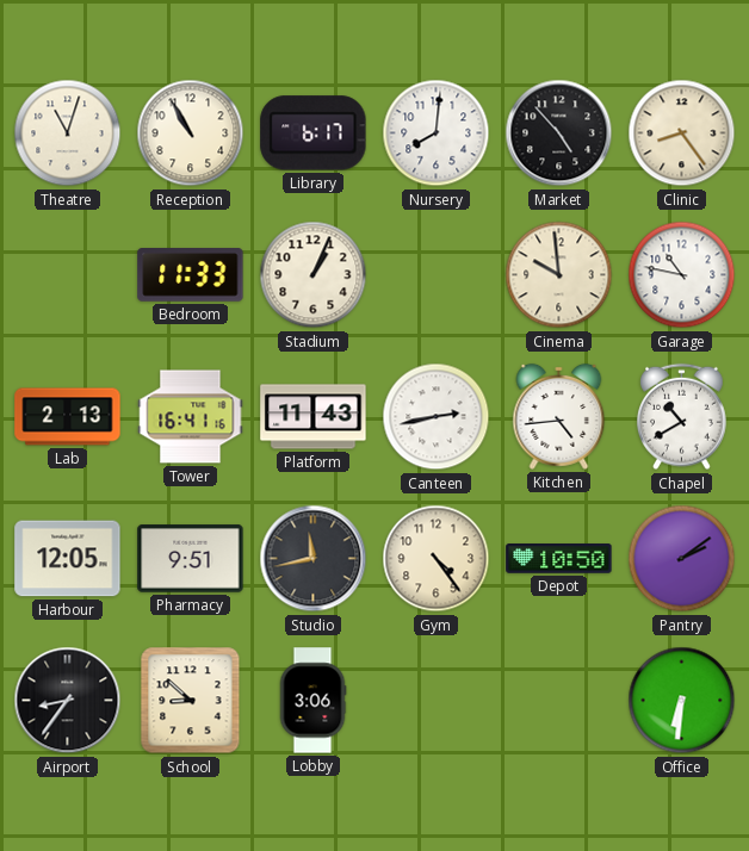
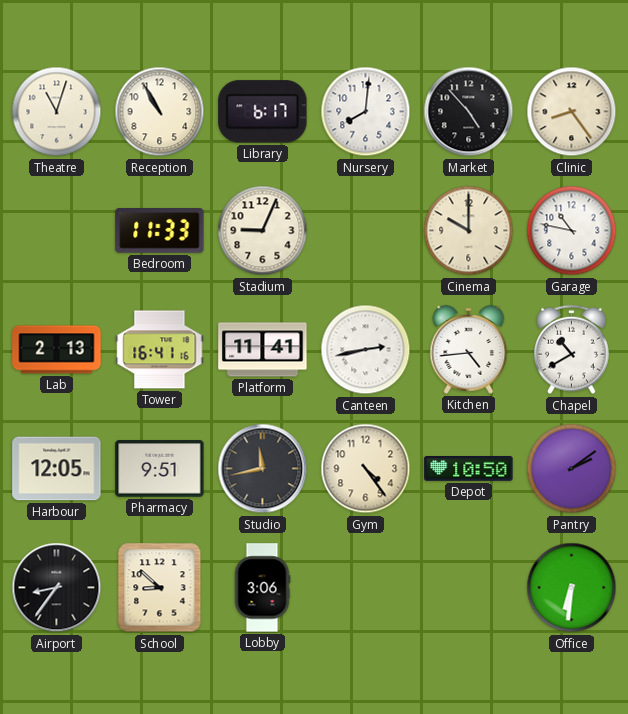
Stadium: 1:04 -> 9:04 (263, 231)
Cinema: 9:59 -> 10:00 (469, 231)
Platform: 11:43 -> 11:41 (263, 350)
